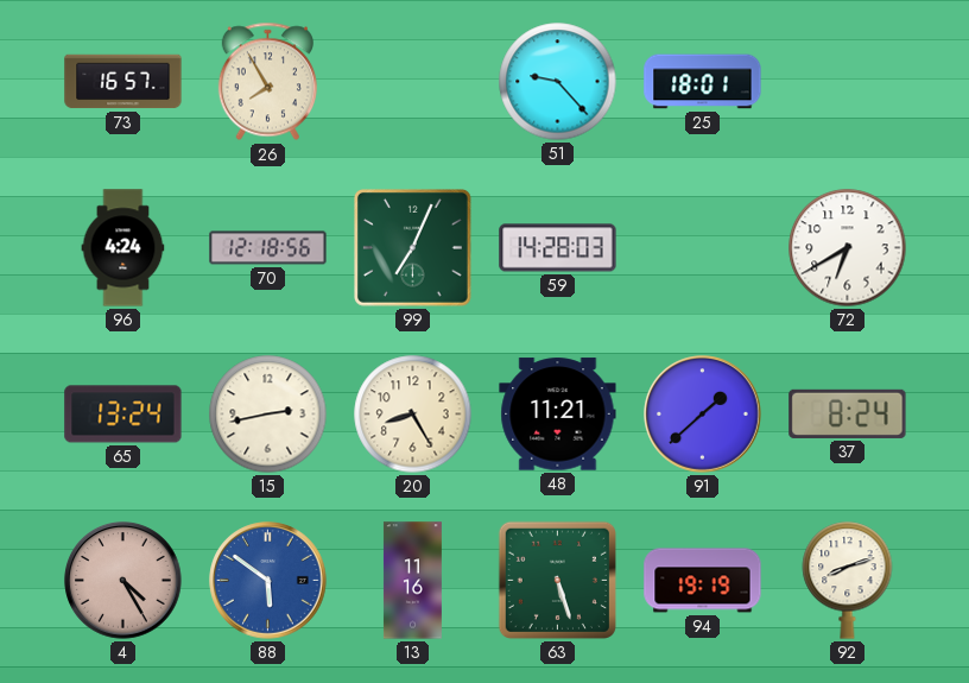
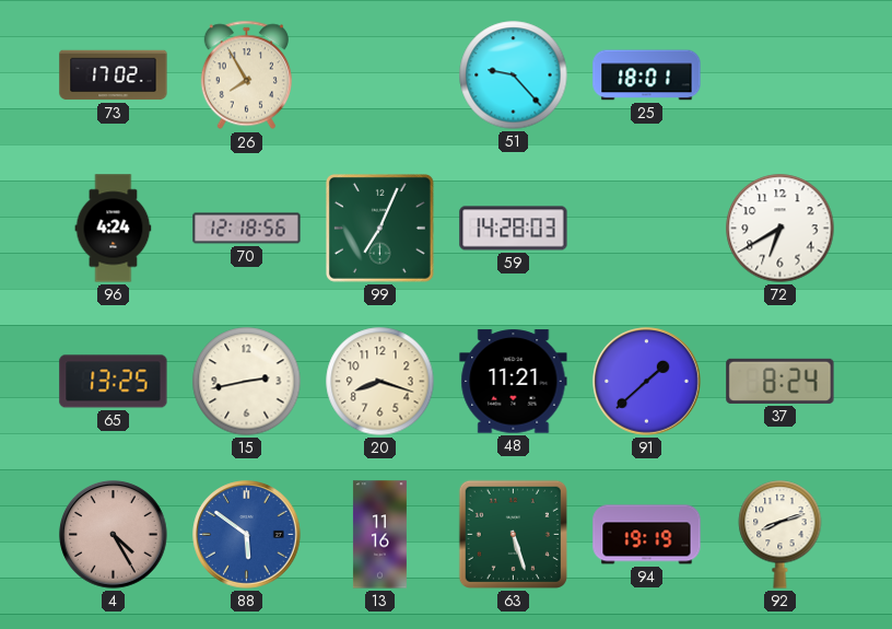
73: 16:57 -> 17:02 (114, 75)
65: 13:24 -> 13:25 (114, 382)
20: 8:25 -> 8:18 (380, 382)
